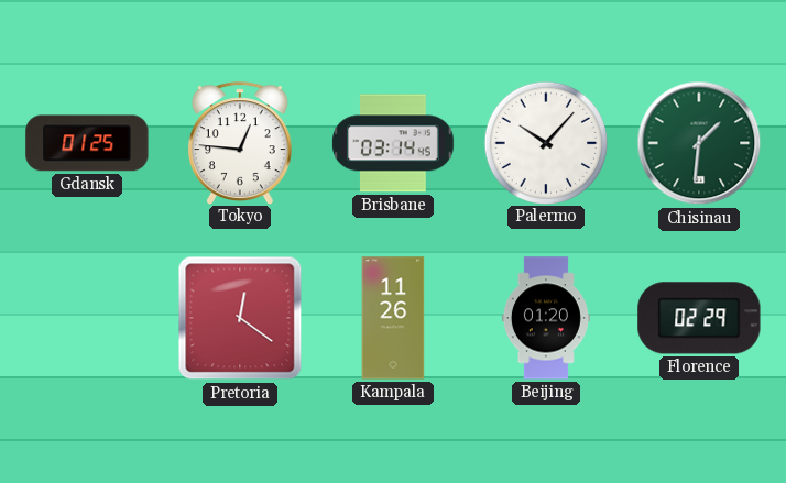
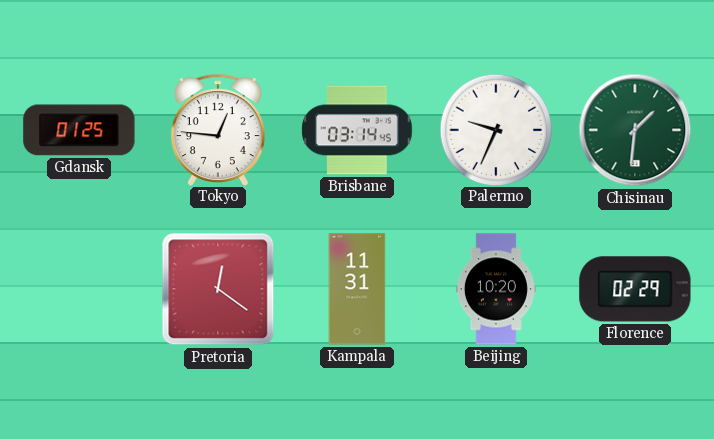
Palermo: 10:07 -> 9:34 (495, 129)
Kampala: 11:26 -> 11:31 (357, 289)
Beijing: 01:20 -> 10:20 (496, 289)
